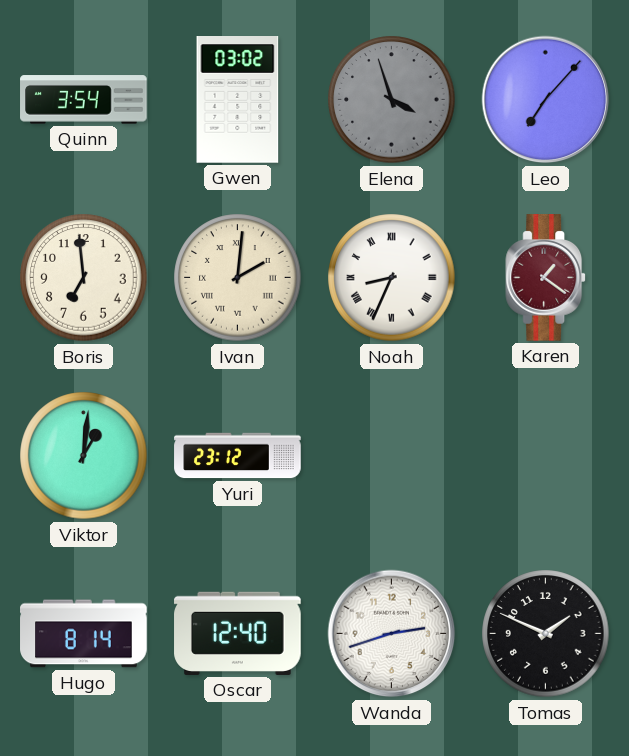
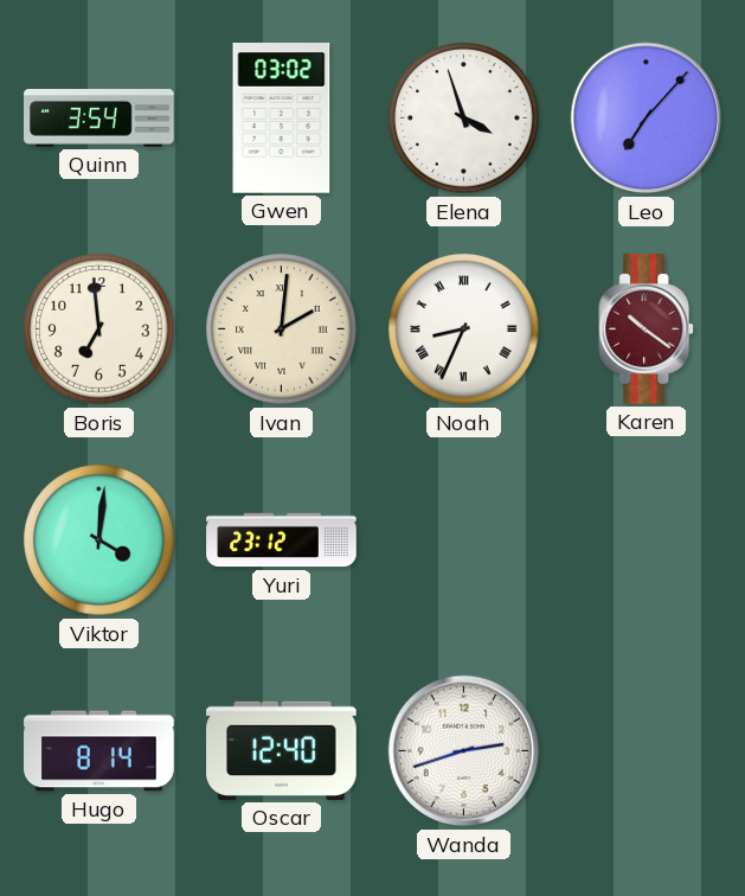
Elena dial: grey -> white (464, 119)
Karen: 1:21 -> 10:21 (647, 329)
Viktor: 1:01 -> 4:01 (99, 540)
Tomas: 1:49 -> none (546, 634)
